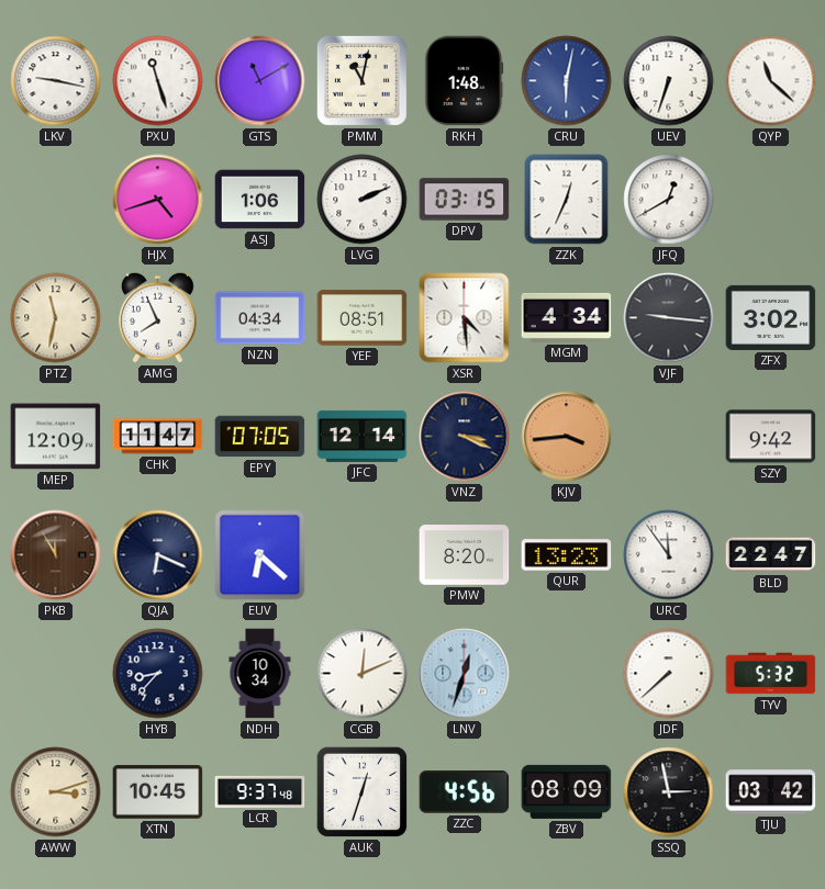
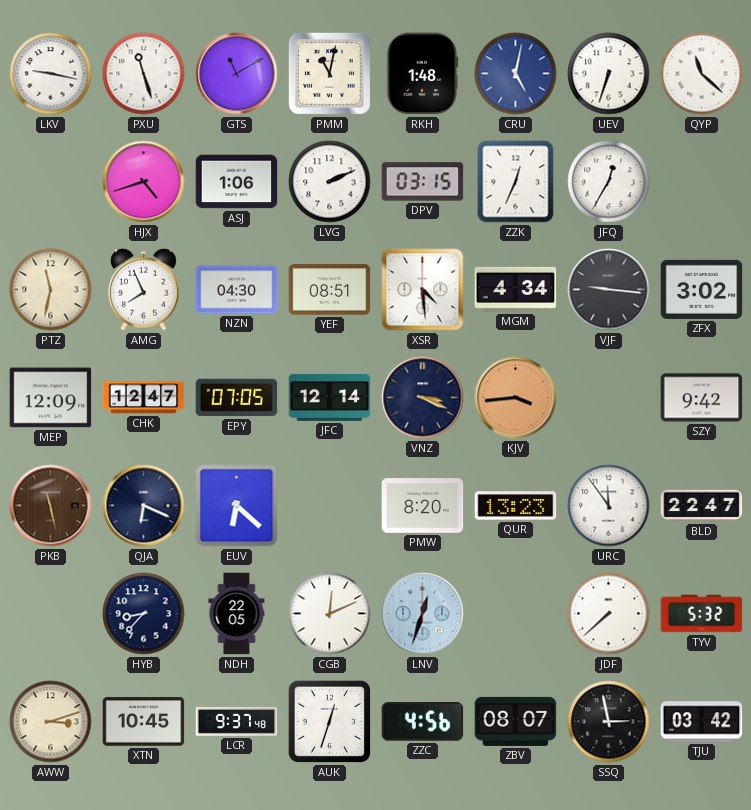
CRU: 6:02 -> 5:02 (516, 74)
JFQ: 12:40 -> 12:35 (609, 182)
NZN: 04:34 -> 04:30 (237, 290)
CHK: 11:47 -> 12:47 (144, 398)
PKB: 11:55 -> 11:28 (51, 506)
NDH: 10:34 -> 22:05 (237, 614)
ZBV: 08:09 -> 08:07 (516, 721)
